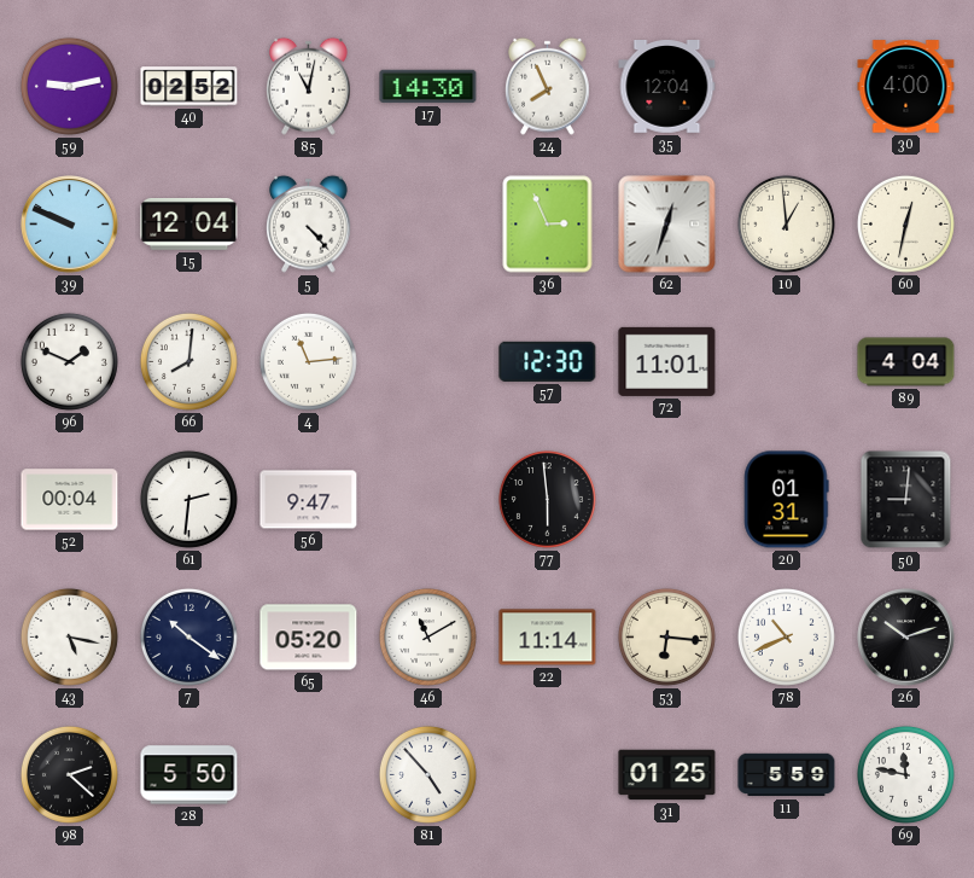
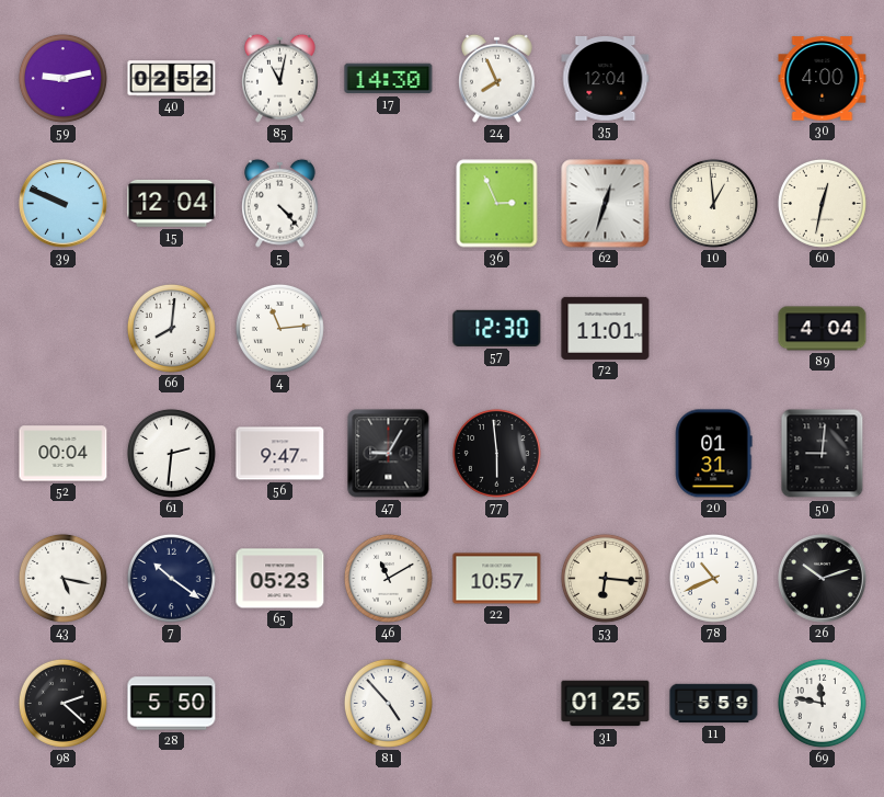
96: 1:49 -> none (69, 361)
47: none -> 9:05 (389, 454)
65: 05:20 -> 05:23 (280, 579)
22: 11:14 -> 10:57 (497, 579)
